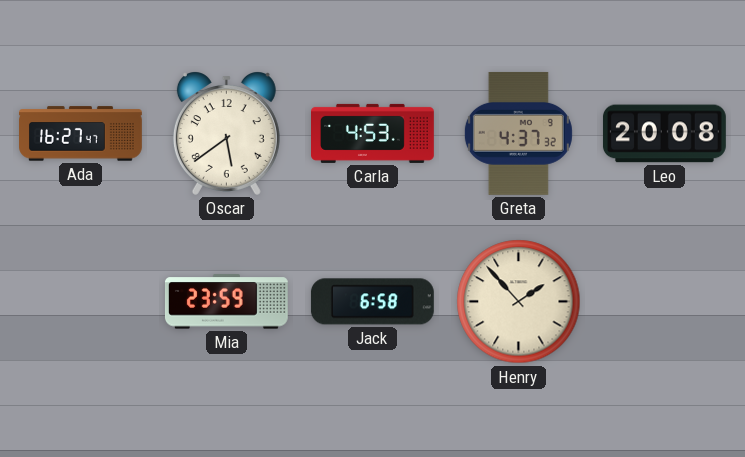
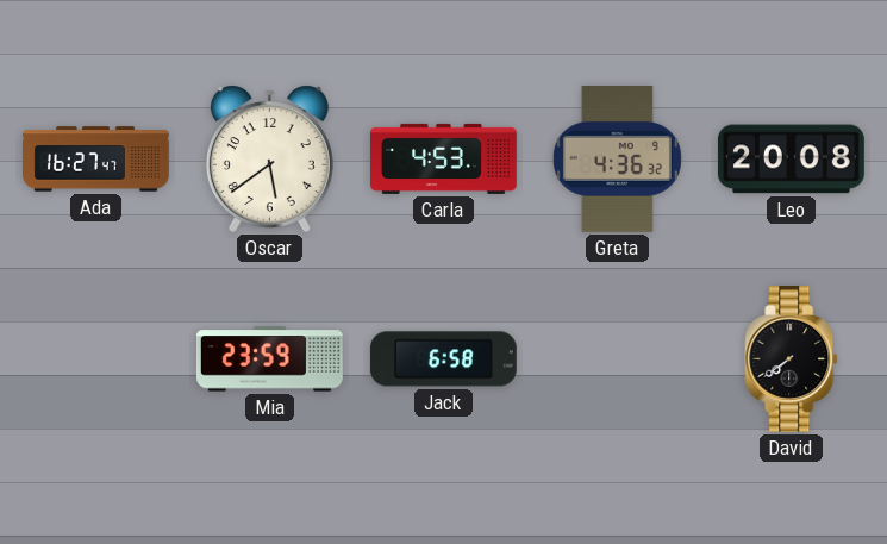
Greta: 4:37 -> 4:36 (617, 158)
Henry: 1:53 -> none (519, 302)
David: none -> 7:39 (792, 358)
